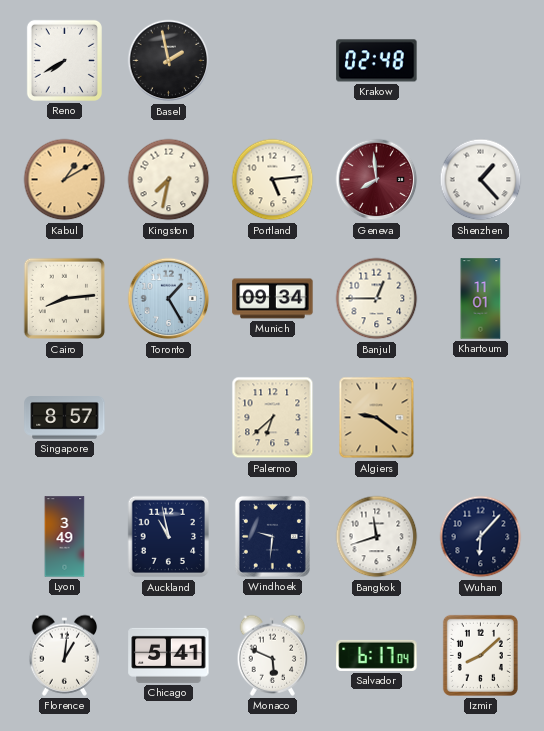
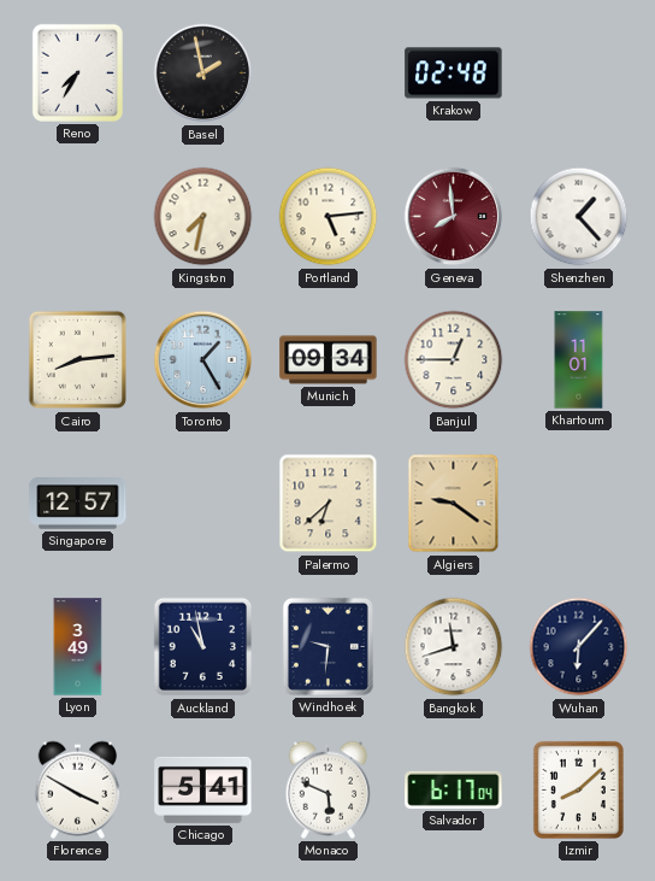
Reno: 7:40 -> 7:35 (77, 72)
Kabul: 1:10 -> none (65, 180)
Singapore: 8:57 -> 12:57 (78, 504)
Florence: 1:01 -> 3:50 (78, 789)
